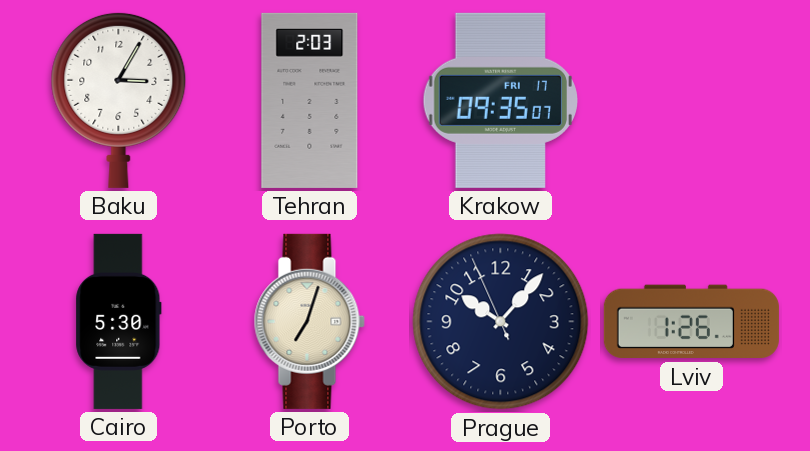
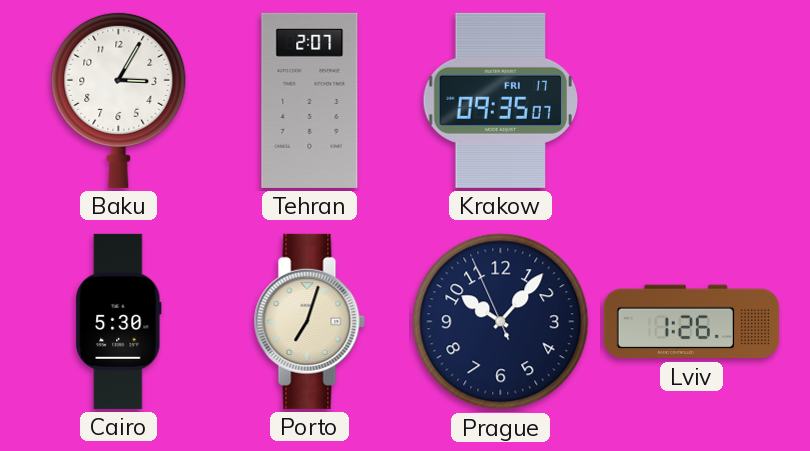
Tehran: 2:03 -> 2:07 (310, 100)
